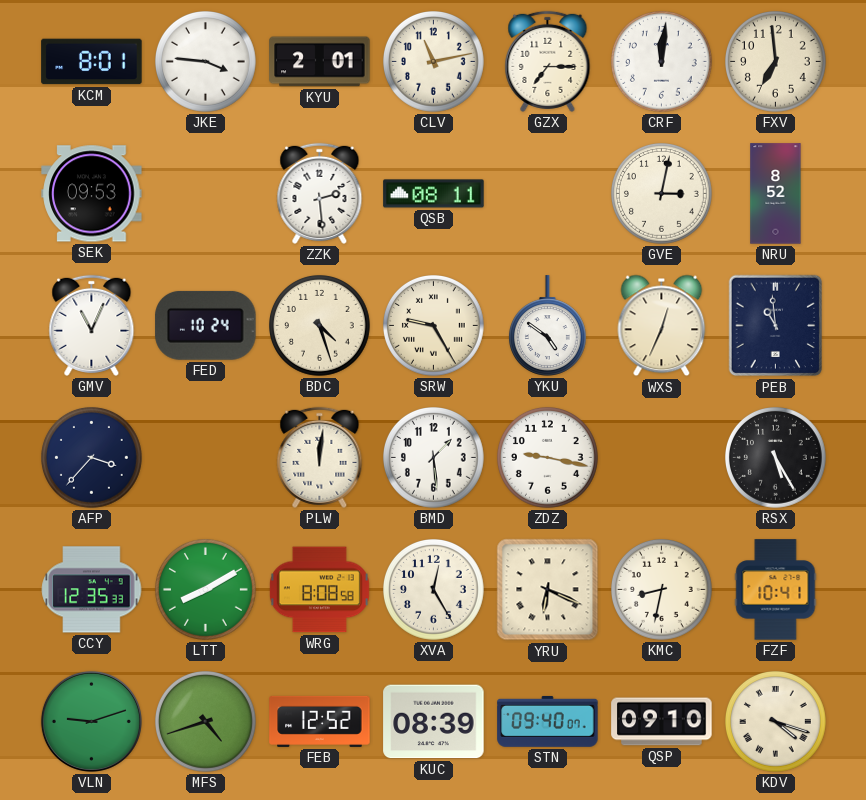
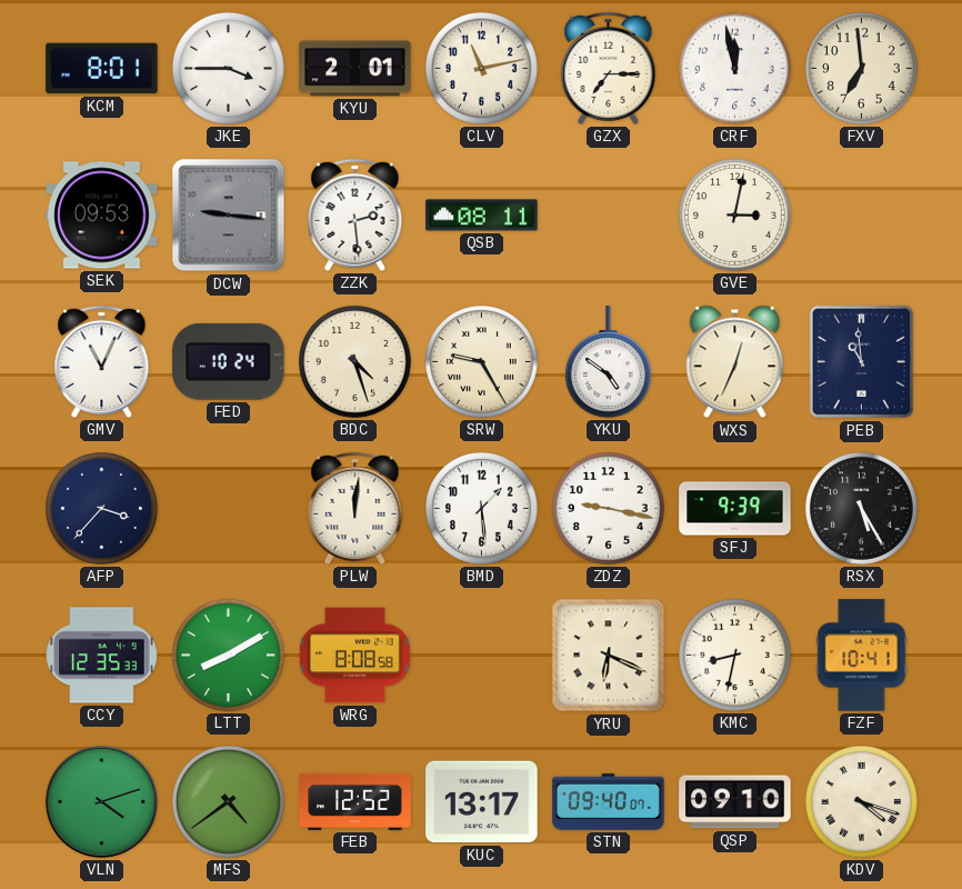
JKE: 3:46 -> 3:45 (229, 69)
CRF: 12:01 -> 11:58 (735, 69)
DCW: none -> 9:16 (229, 216)
NRU: 8:52 -> none (776, 194)
SFJ: none -> 9:39 (735, 509)
XVA: 12:25 -> none (434, 590)
VLN: 9:12 -> 4:12 (101, 801)
MFS: 4:42 -> 4:39 (229, 802)
KUC: 08:39 -> 13:17 (482, 802)
